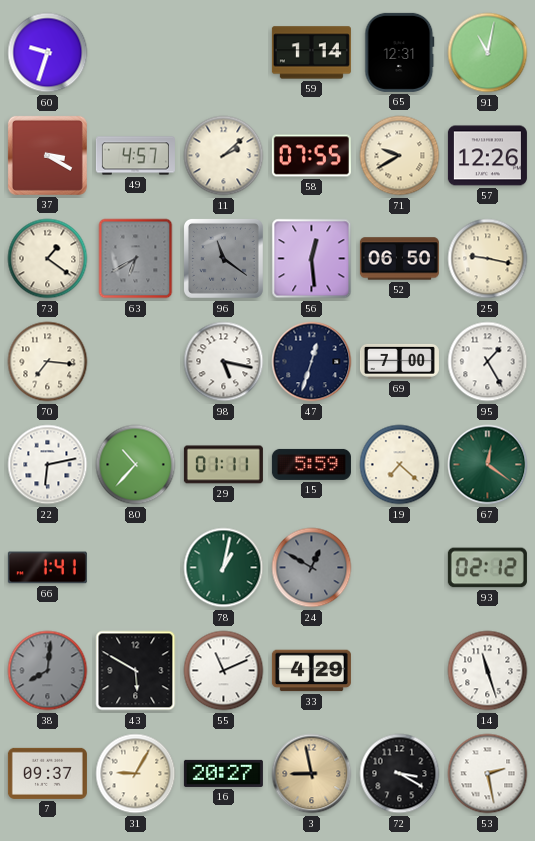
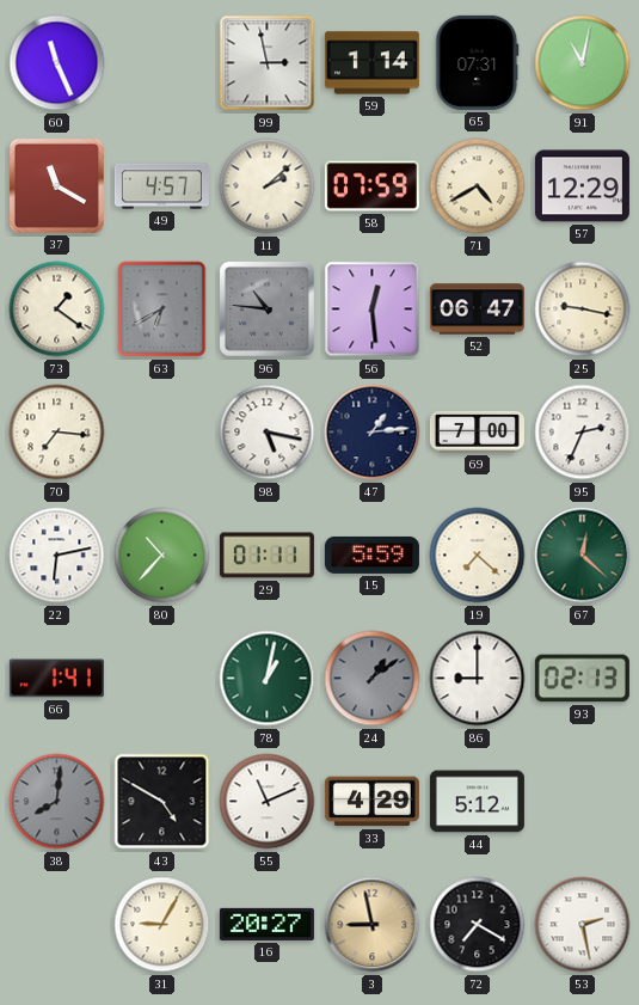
60: 9:33 -> 11:26 (57, 63)
99: none -> 2:58 (268, 63)
65: 12:31 -> 07:31 (478, 62)
37: 3:20 -> 11:20 (56, 185)
58: 07:55 -> 07:59 (371, 186)
71: 9:40 -> 4:40 (478, 186)
57: 12:26 -> 12:29 (582, 186)
96: 11:21 -> 10:46 (266, 308)
52: 06:50 -> 06:47 (477, 310)
47: 12:33 -> 1:14 (373, 433)
95: 1:25 -> 2:34 (583, 433)
67: 12:21 -> 12:22 (583, 556)
24: 12:50 -> 1:09 (373, 679)
86: none -> 9:00 (478, 679)
93: 02:12 -> 02:13 (582, 679)
43: 5:50 -> 4:50 (162, 802)
44: none -> 5:12 (477, 802)
14: 11:27 -> none (488, 671)
7: 09:37 -> none (47, 773)
72: 3:20 -> 7:20 (478, 925)
